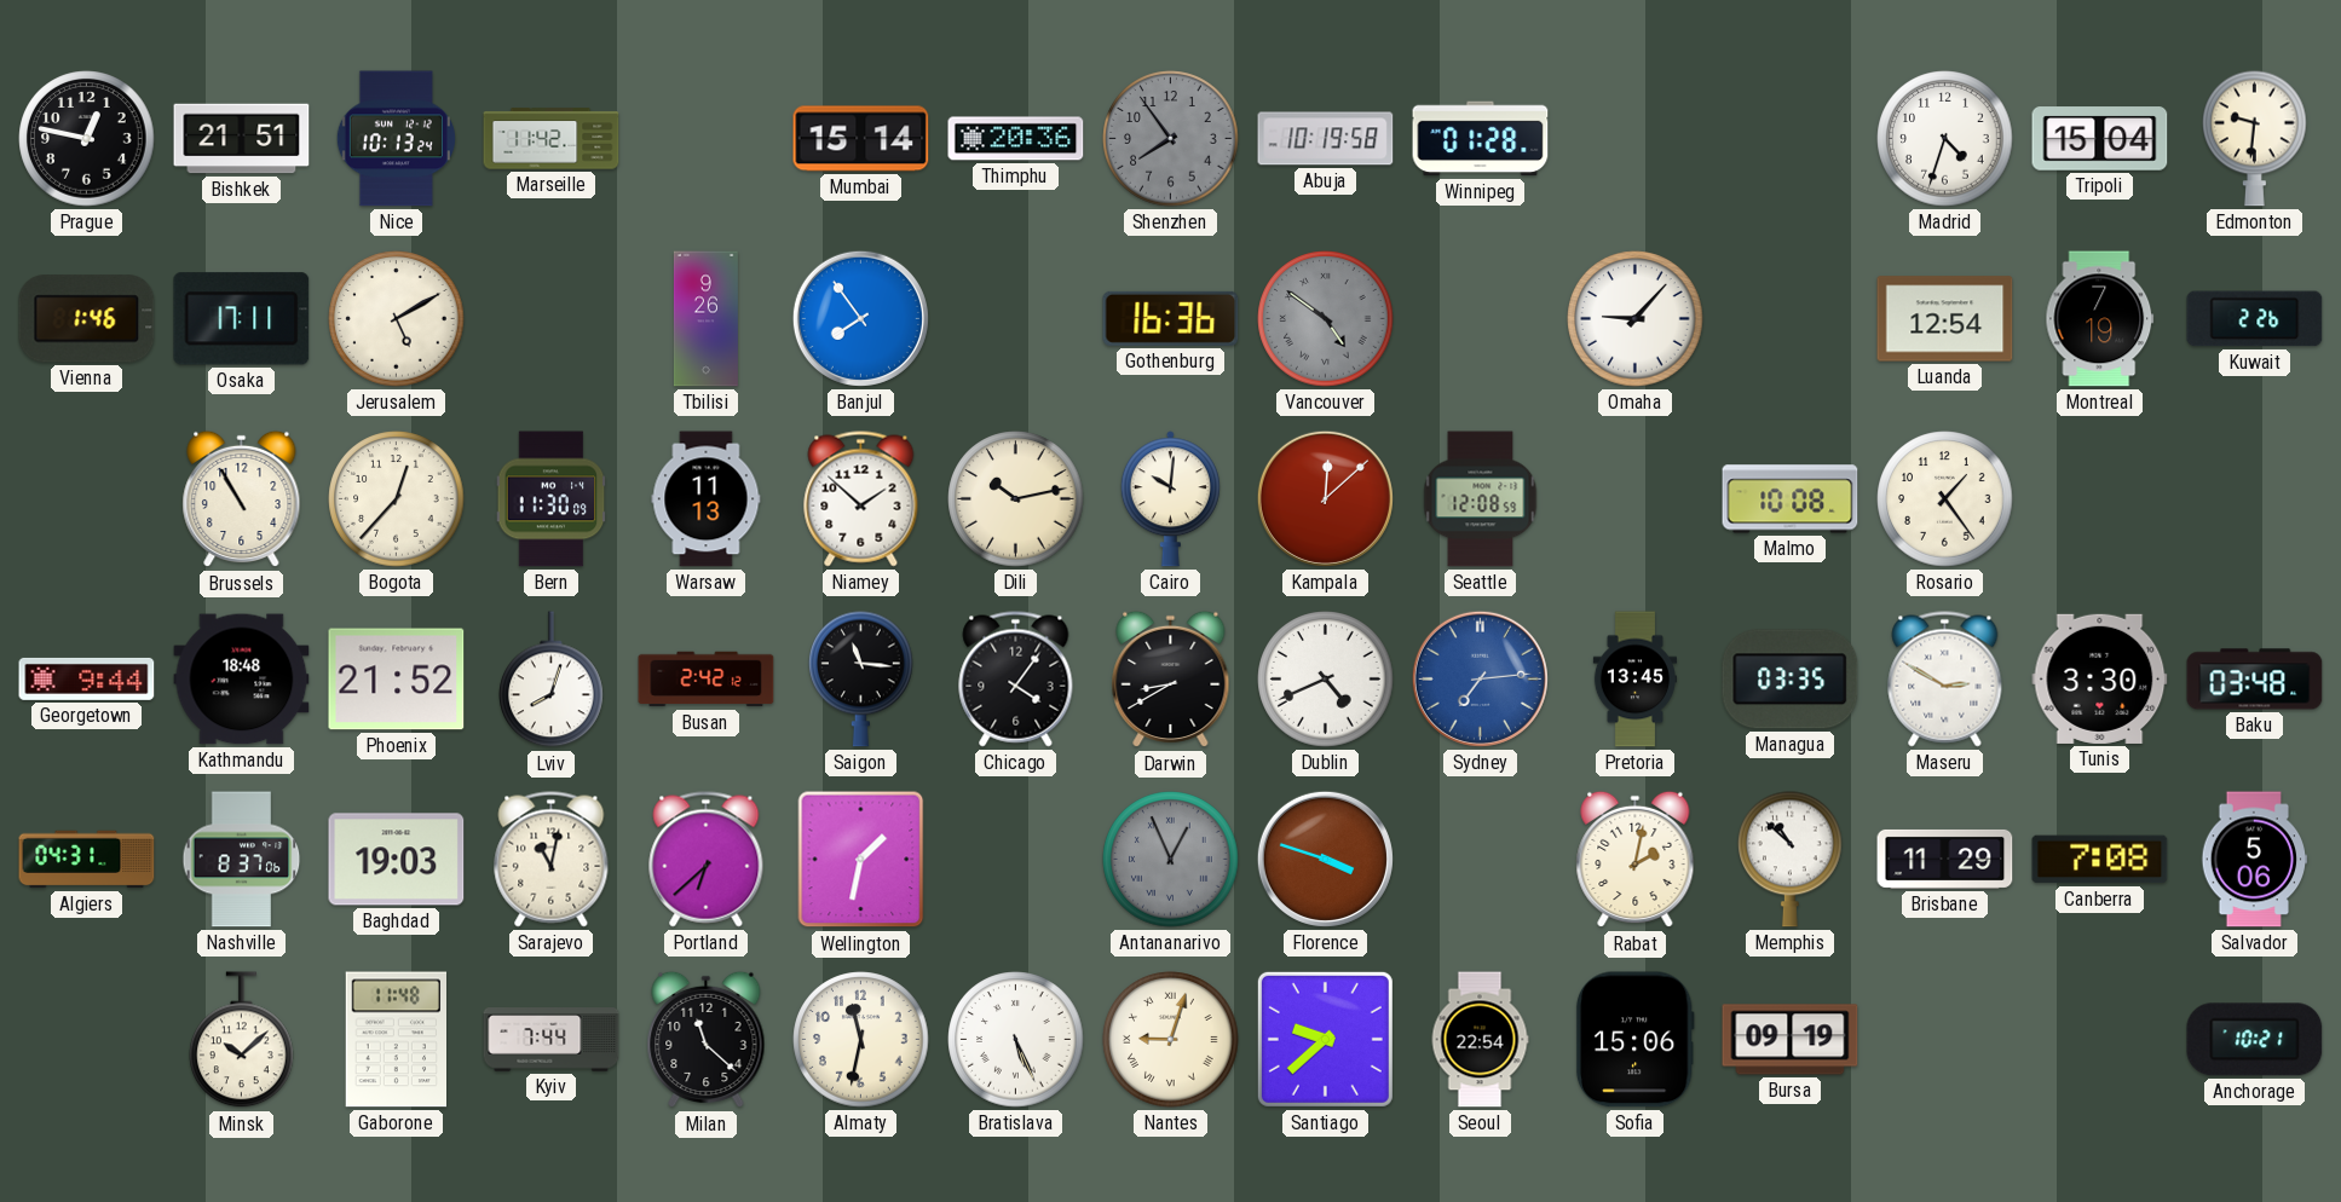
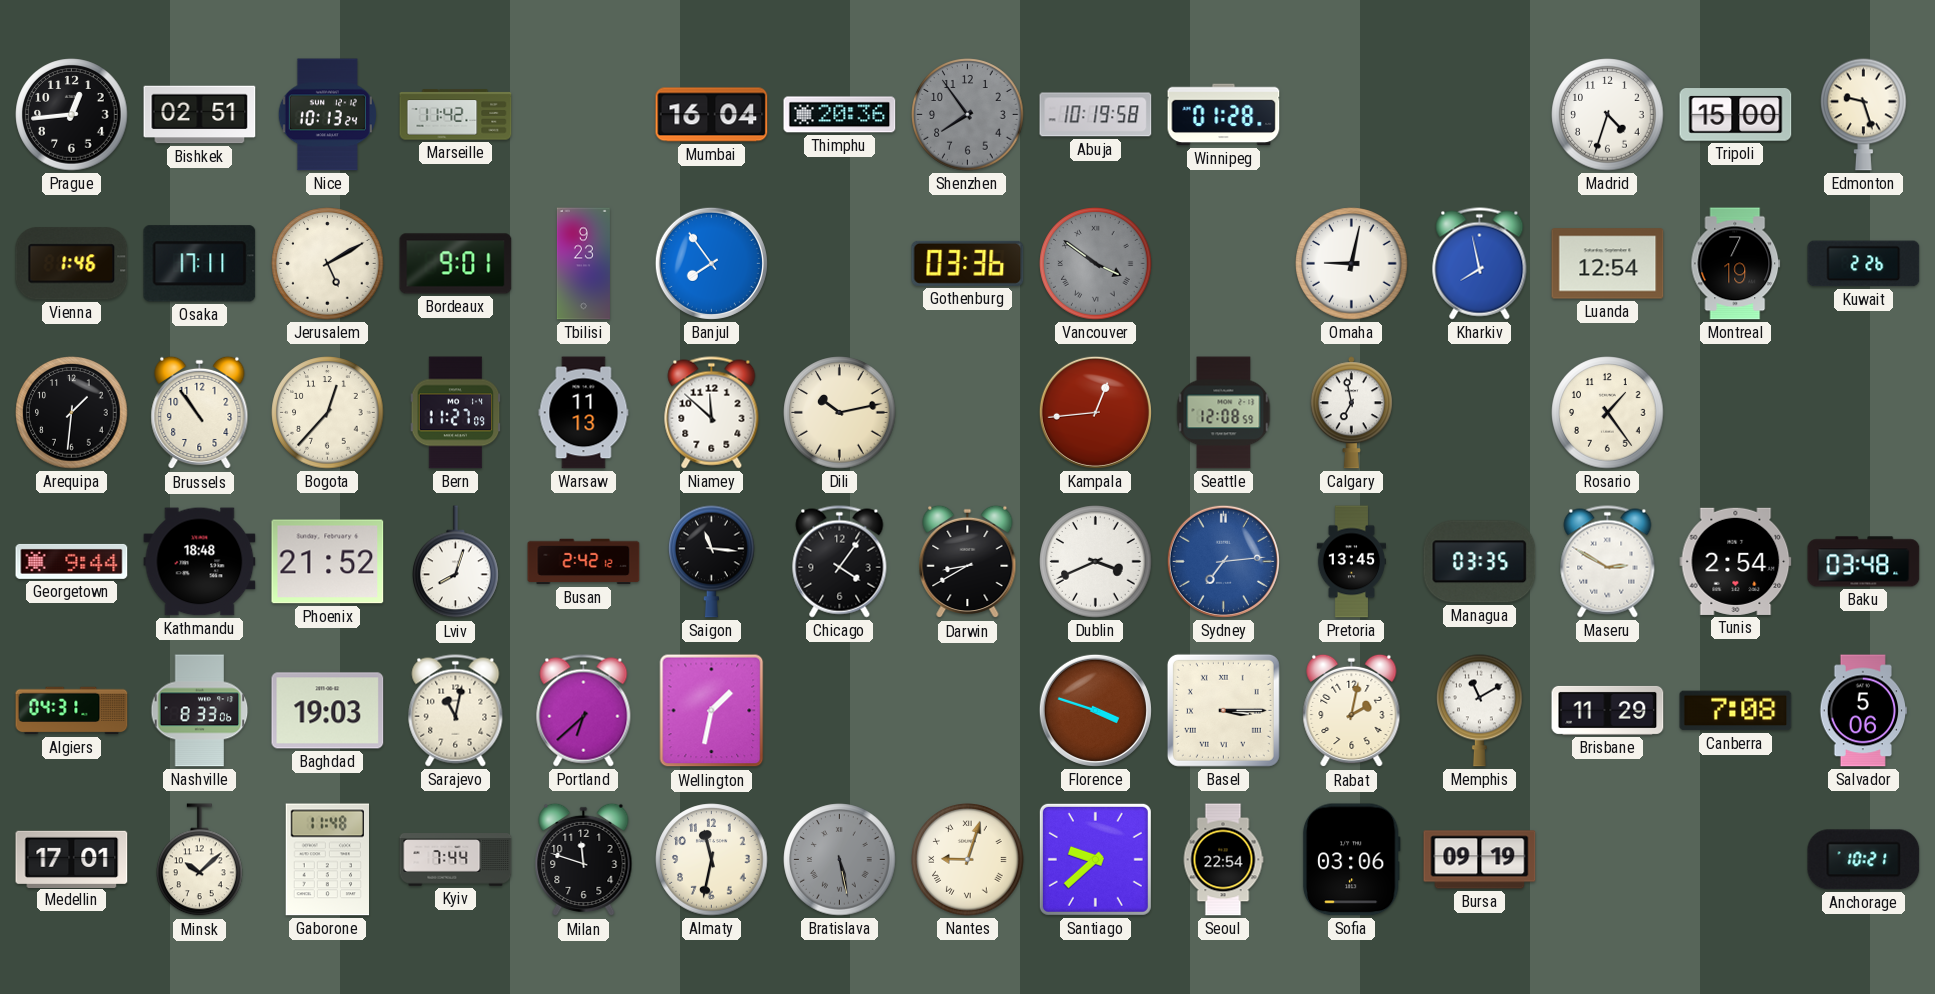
Prague: 12:47 -> 12:44 (72, 115)
Bishkek: 21:51 -> 02:51 (200, 115)
Mumbai: 15:14 -> 16:04 (712, 115)
Tripoli: 15:04 -> 15:00 (1736, 115)
Edmonton: 9:31 -> 9:27 (1864, 114)
Bordeaux: none -> 9:01 (456, 264)
Tbilisi: 9:26 -> 9:23 (583, 264)
Gothenburg: 16:36 -> 03:36 (968, 263)
Vancouver: 4:51 -> 3:51 (1096, 264)
Omaha: 9:07 -> 9:02 (1352, 264)
Kharkiv: none -> 7:58 (1480, 264)
Arequipa: none -> 1:31 (72, 413)
Brussels: 10:55 -> 10:54 (200, 413)
Bern: 11:30 -> 11:27 (456, 413)
Niamey: 1:52 -> 11:52 (712, 413)
Cairo: 10:01 -> none (1170, 499)
Kampala: 12:08 -> 12:44 (1095, 412)
Calgary: none -> 6:58 (1351, 413)
Malmo: 10:08 -> none (1791, 499)
Dublin: 4:41 -> 3:41 (1096, 562)
Tunis: 3:30 -> 2:54 (1736, 561)
Nashville: 8:37 -> 8:33 (200, 711)
Antananarivo: 12:56 -> none (1171, 860)
Basel: none -> 3:15 (1223, 710)
Memphis: 10:52 -> 11:10 (1480, 710)
Medellin: none -> 17:01 (72, 859)
Milan: 11:22 -> 11:48 (584, 860)
Bratislava: 5:26 -> 5:28 (840, 860)
Bratislava dial: white -> grey (840, 860)
Sofia: 15:06 -> 03:06 (1351, 860)
